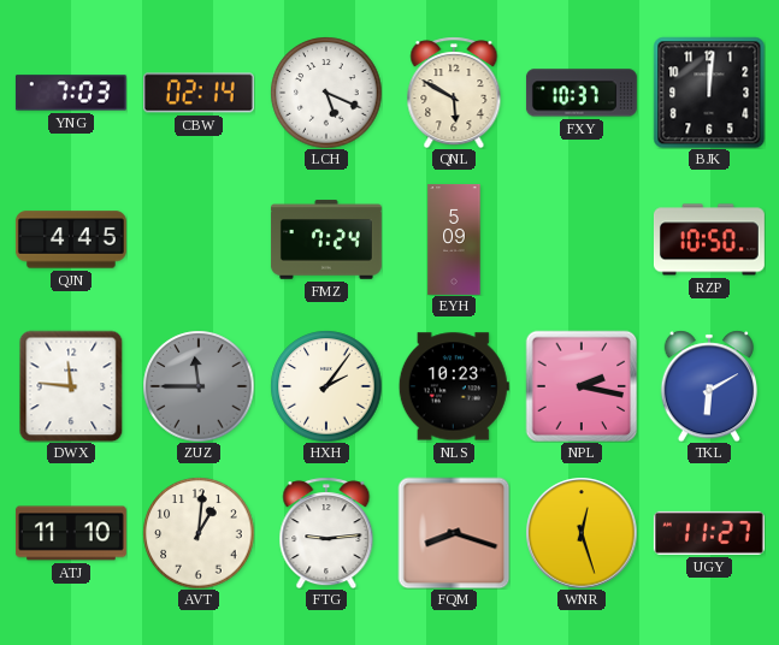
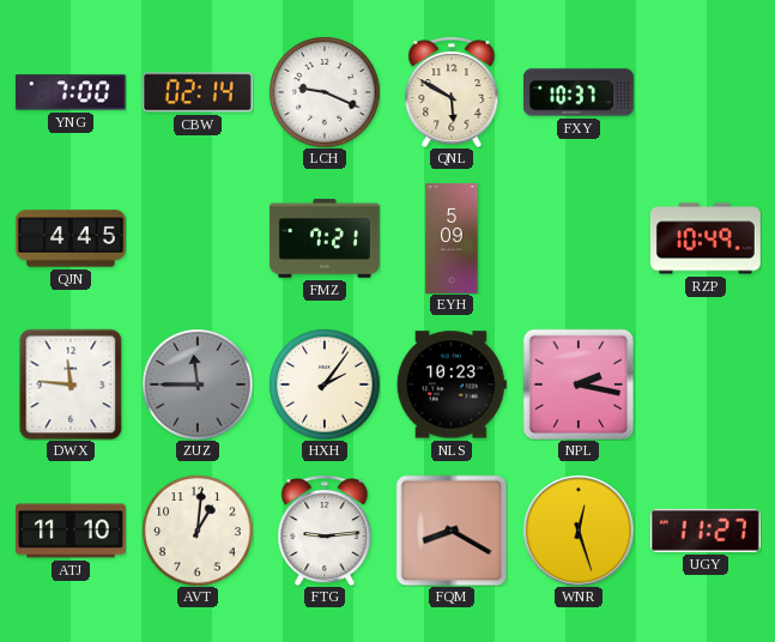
YNG: 7:03 -> 7:00 (71, 92)
LCH: 5:19 -> 9:19 (325, 92)
BJK: 12:01 -> none (709, 93)
FMZ: 7:24 -> 7:21 (325, 238)
RZP: 10:50 -> 10:49 (706, 238)
TKL: 6:10 -> none (708, 386)
FQM: 8:18 -> 8:20 (452, 531)
